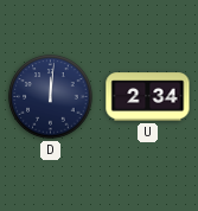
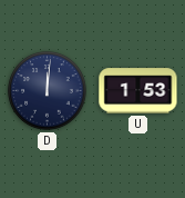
U: 2:34 -> 1:53 (138, 91)
